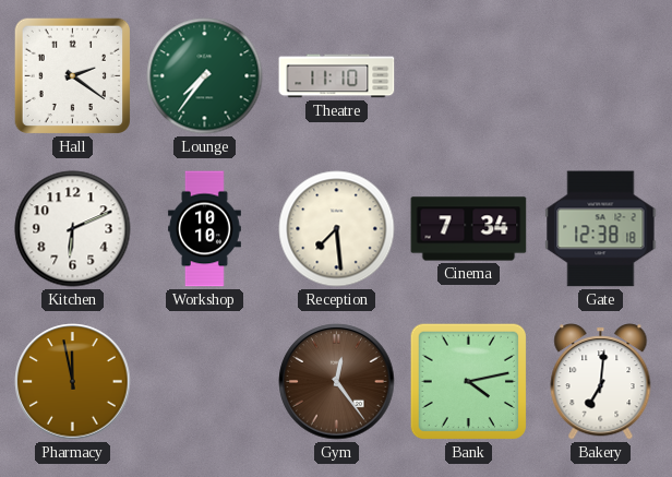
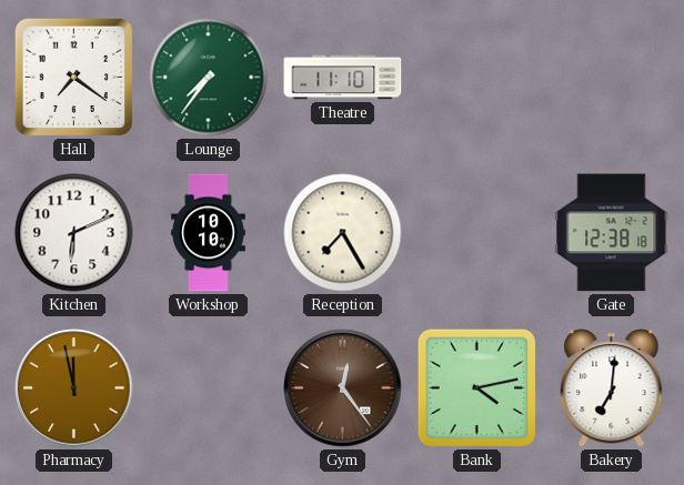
Hall: 2:21 -> 7:21 (74, 78)
Reception: 7:29 -> 7:25 (343, 233)
Cinema: 7:34 -> none (469, 229)
